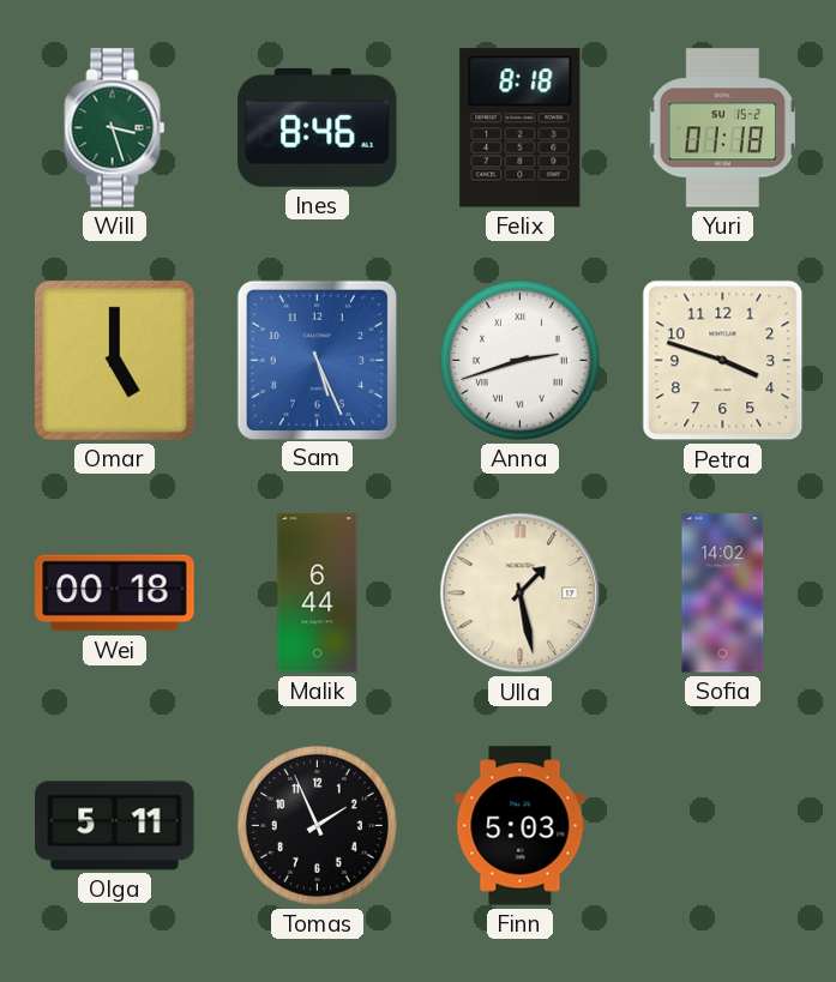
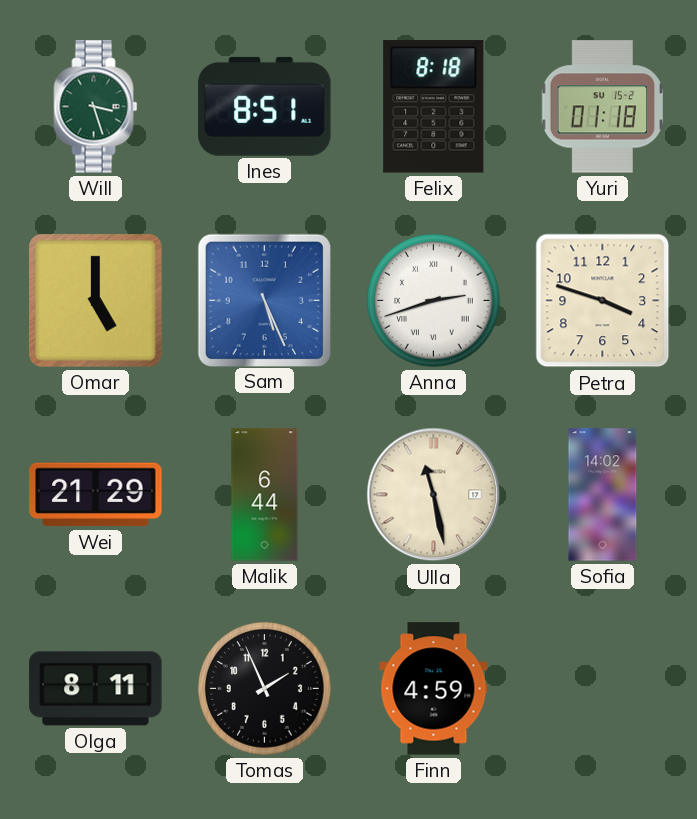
Ines: 8:46 -> 8:51 (265, 106)
Wei: 00:18 -> 21:29 (96, 495)
Ulla: 1:28 -> 11:28 (434, 495)
Olga: 5:11 -> 8:11 (96, 689)
Finn: 5:03 -> 4:59 (434, 689)
